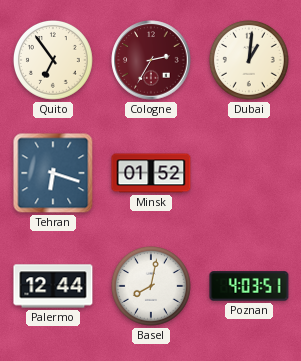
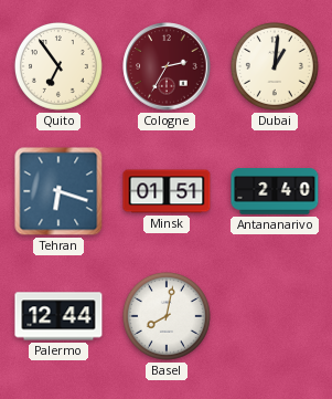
Minsk: 01:52 -> 01:51 (167, 191)
Antananarivo: none -> 2:40 (275, 191)
Poznan: 4:03 -> none (249, 286)
